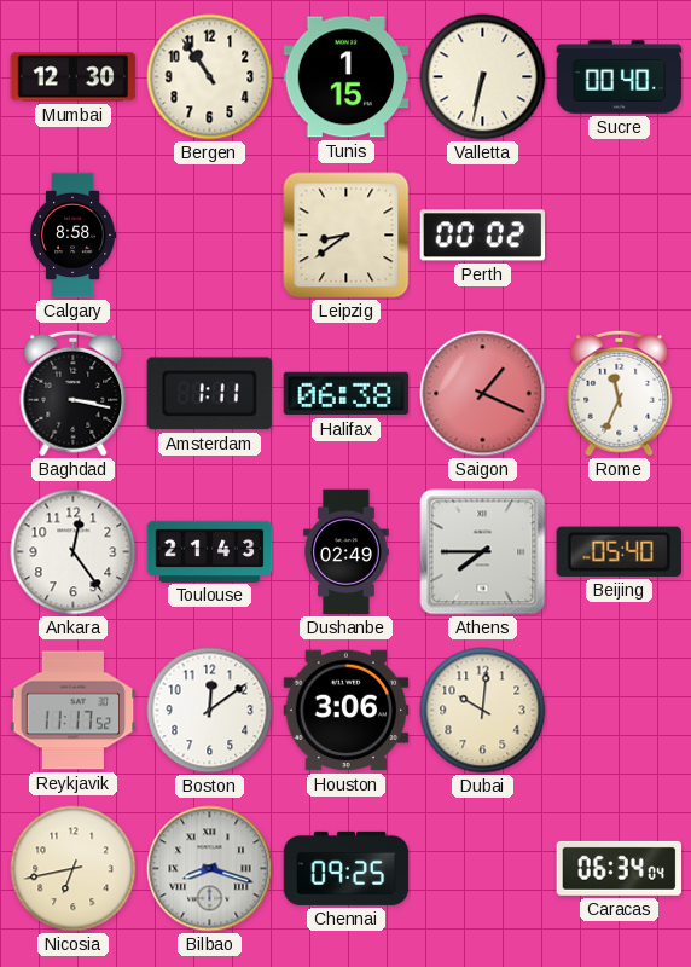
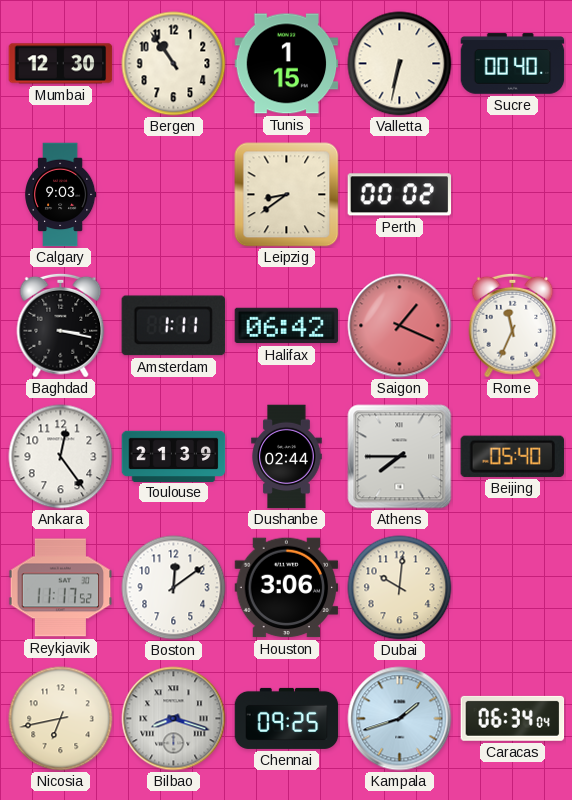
Calgary: 8:58 -> 9:03 (60, 195)
Halifax: 06:38 -> 06:42 (287, 326)
Toulouse: 21:43 -> 21:39 (174, 456)
Dushanbe: 02:49 -> 02:44 (287, 457)
Kampala: none -> 1:42 (400, 719)
